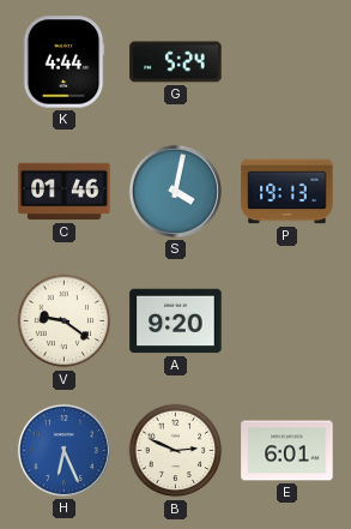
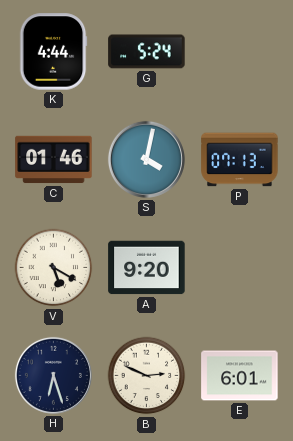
P: 19:13 -> 07:13 (240, 160)
V: 9:21 -> 5:20 (54, 268)
H: 6:26 -> 6:27 (53, 375)
H dial: blue -> navy (53, 375)
